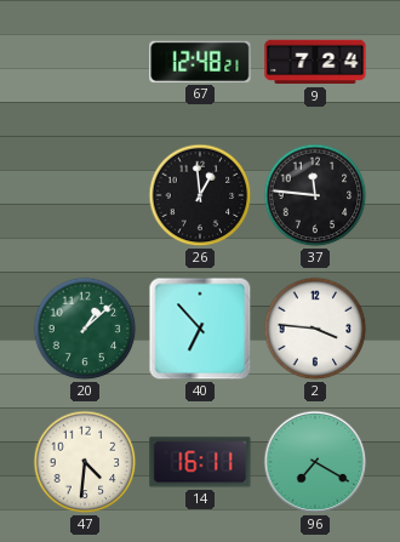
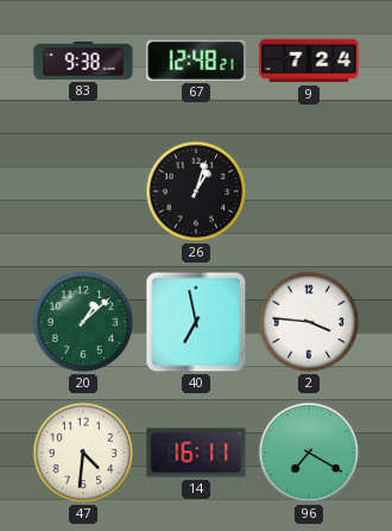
83: none -> 9:38 (83, 62)
26: 12:59 -> 1:03 (196, 191)
37: 11:46 -> none (315, 195)
40: 6:53 -> 6:58 (196, 322)
